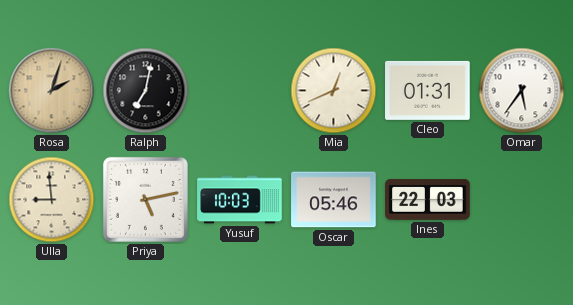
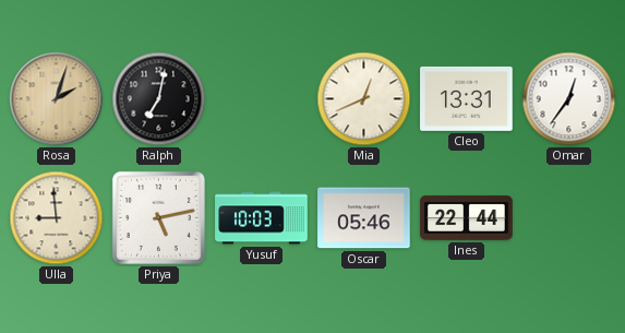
Cleo: 01:31 -> 13:31 (467, 98)
Omar: 5:36 -> 12:36 (569, 99)
Ines: 22:03 -> 22:44 (467, 218)
